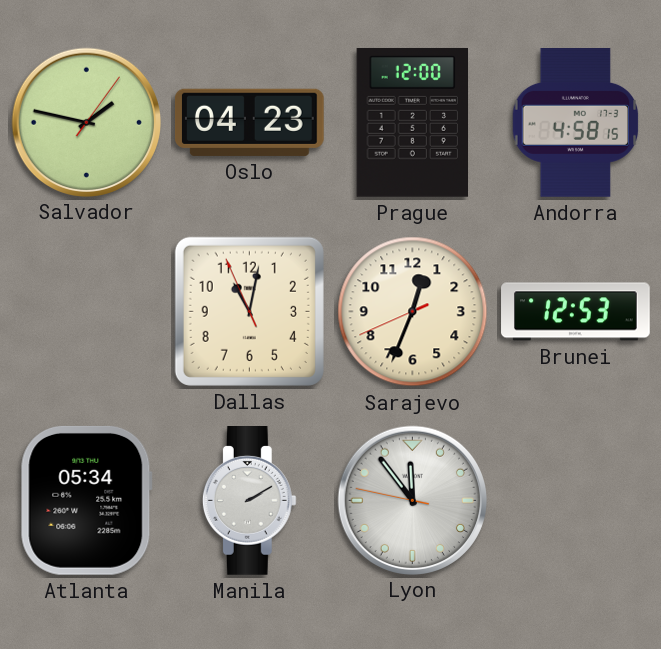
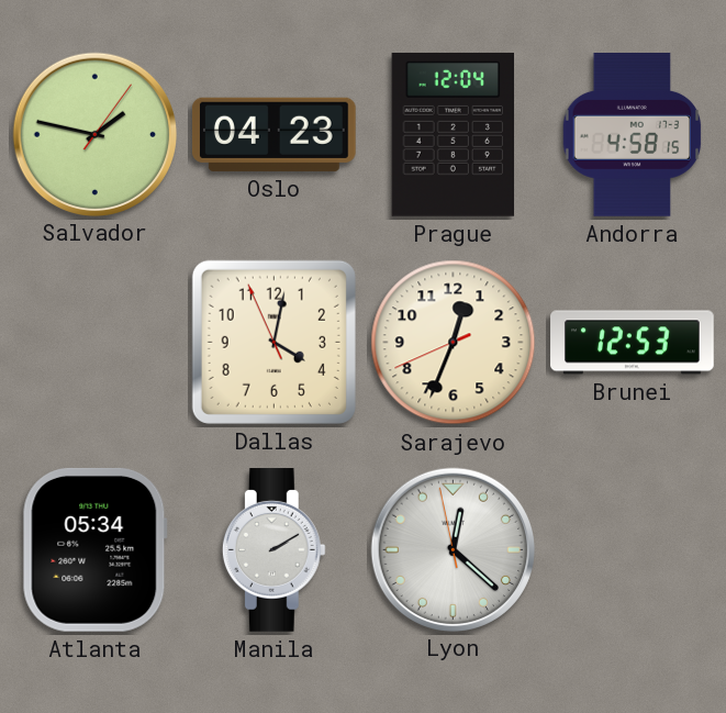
Prague: 12:00 -> 12:04 (453, 134)
Dallas: 11:01 -> 4:01 (273, 342)
Lyon: 11:53 -> 12:21 (453, 549)
